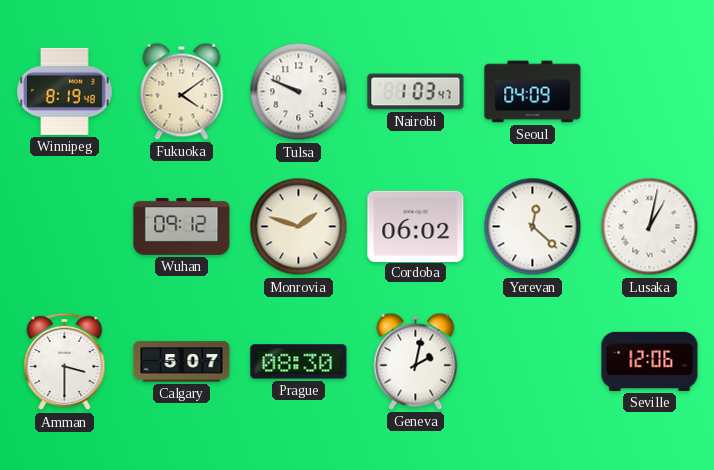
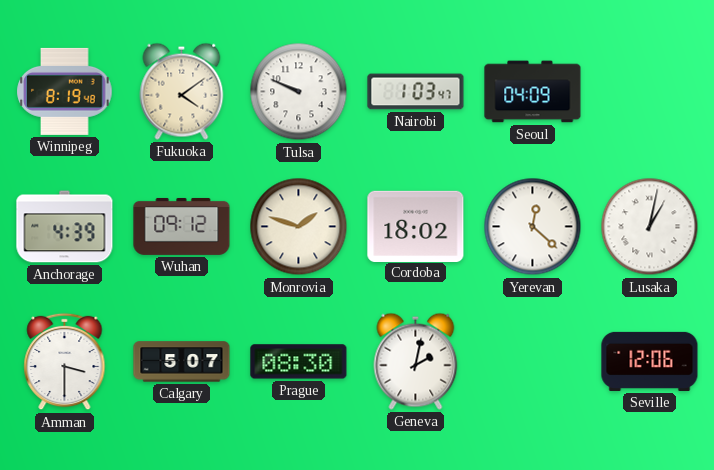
Anchorage: none -> 4:39 (65, 227)
Cordoba: 06:02 -> 18:02 (416, 226)
